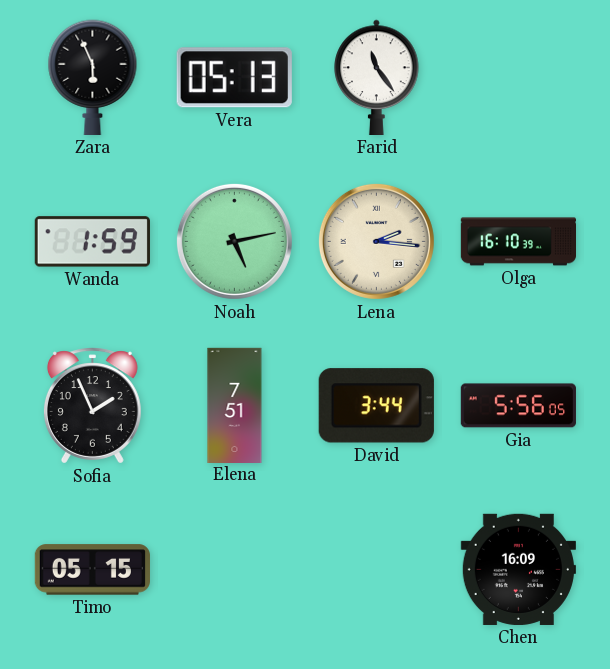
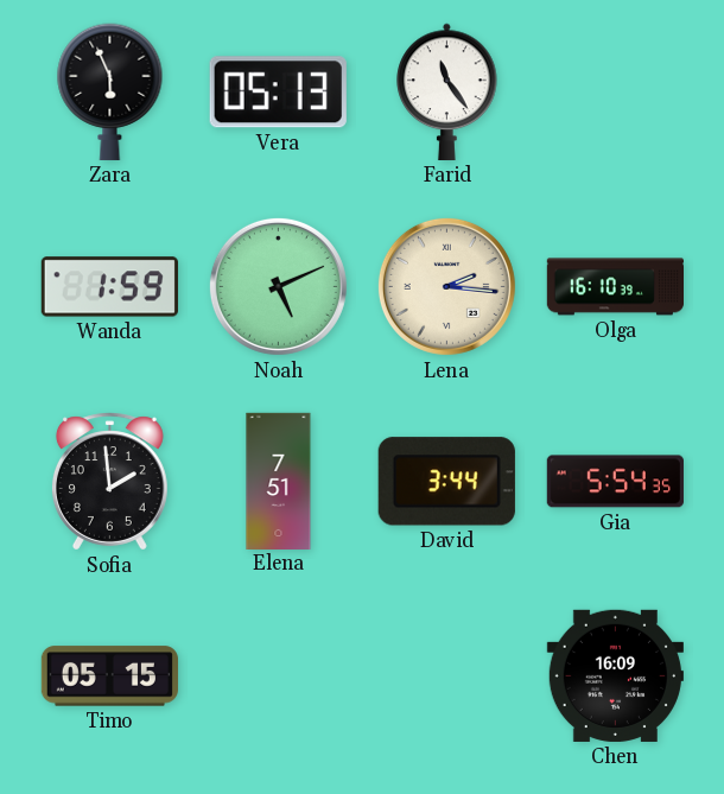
Noah: 5:13 -> 5:11 (278, 286)
Sofia: 1:56 -> 1:59 (109, 482)
Gia: 5:56 -> 5:54 (615, 482)
